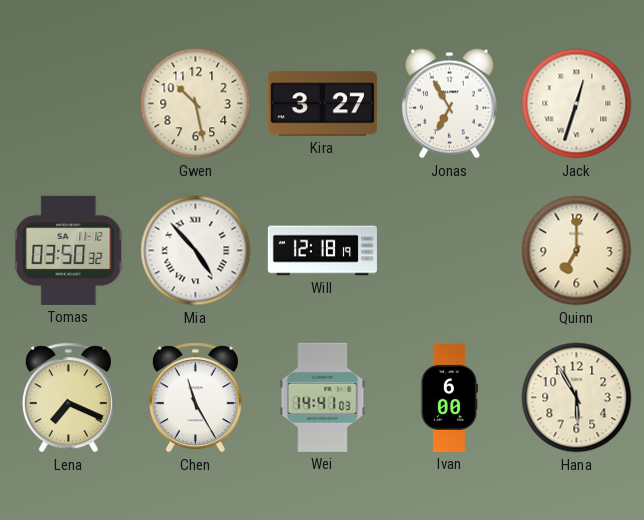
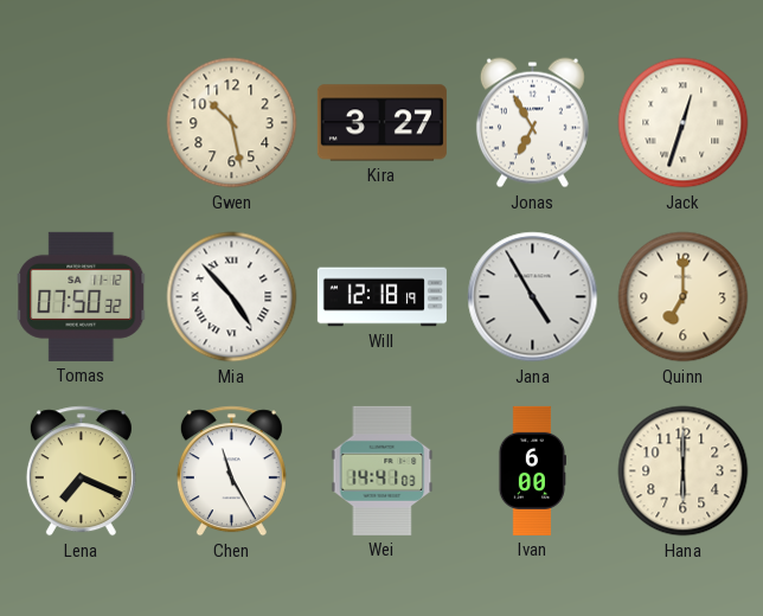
Tomas: 03:50 -> 07:50 (82, 296)
Jana: none -> 4:55 (533, 297)
Hana: 5:55 -> 6:00 (684, 471)
